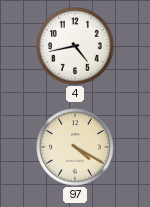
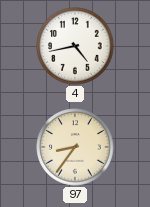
97: 4:20 -> 8:36 (75, 147)
